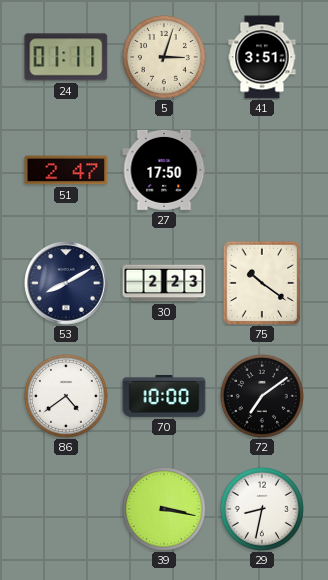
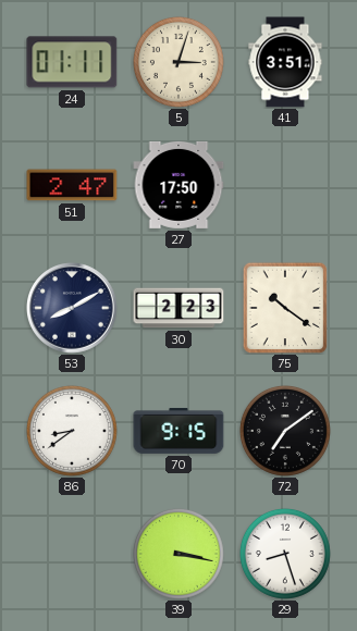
86: 4:39 -> 8:39 (72, 431)
70: 10:00 -> 9:15 (178, 431)
29: 8:32 -> 8:27 (285, 554)
